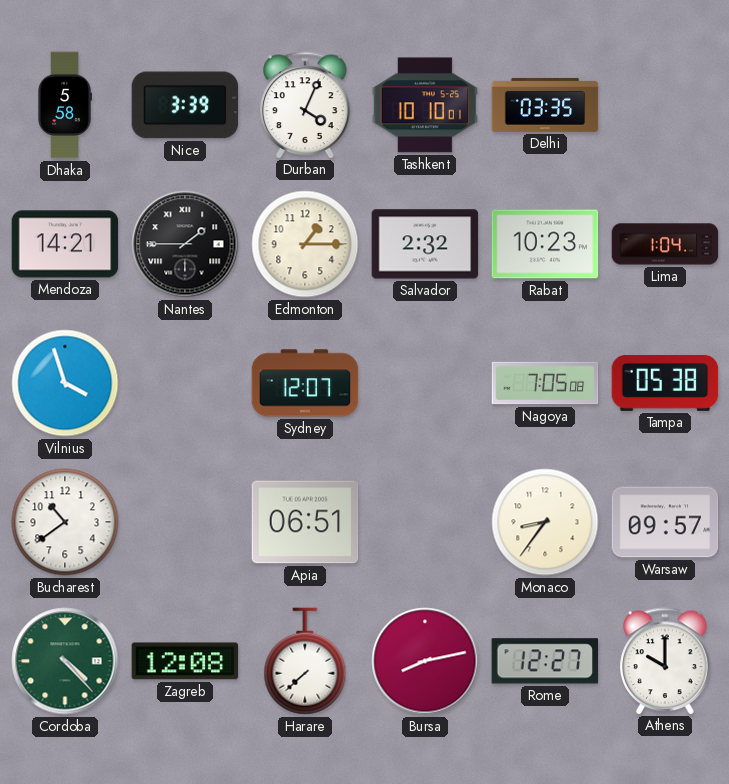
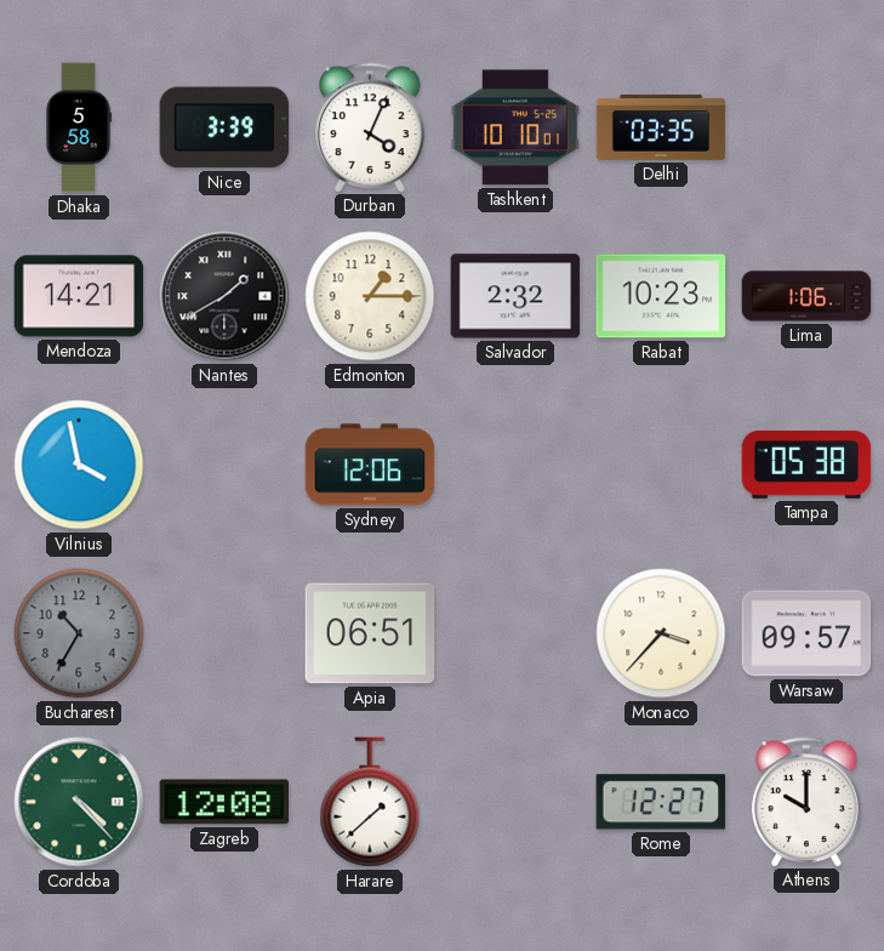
Nantes: 1:45 -> 1:40 (224, 296)
Lima: 1:04 -> 1:06 (806, 296)
Vilnius: 3:57 -> 3:58 (79, 465)
Sydney: 12:07 -> 12:06 (370, 465)
Nagoya: 7:05 -> none (545, 383)
Bucharest: 10:39 -> 10:35 (79, 633)
Bucharest dial: white -> grey (79, 633)
Monaco: 8:36 -> 3:37 (661, 633)
Harare: 7:38 -> 1:38 (370, 802)
Bursa: 8:13 -> none (425, 661)
